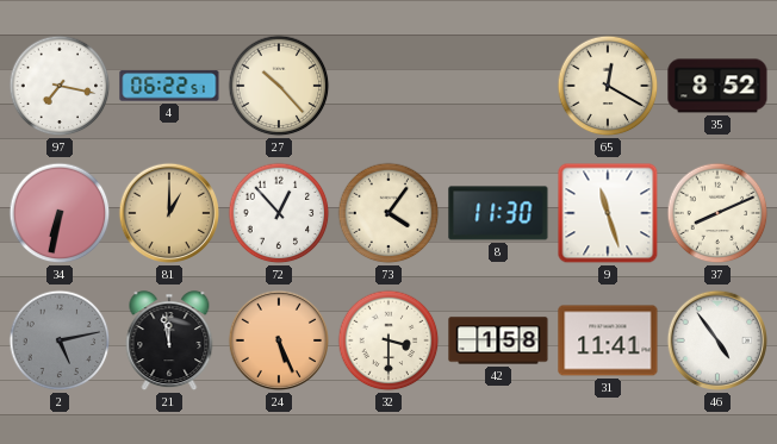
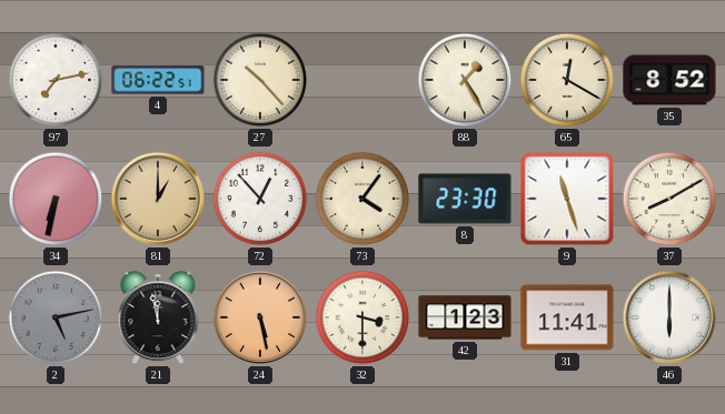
97: 7:17 -> 7:13 (56, 80)
88: none -> 1:25 (465, 80)
8: 11:30 -> 23:30 (465, 199)
37: 8:11 -> 8:10 (669, 199)
24: 5:26 -> 5:28 (260, 317)
42: 1:58 -> 1:23 (465, 317)
46: 4:54 -> 6:00 (669, 317)
